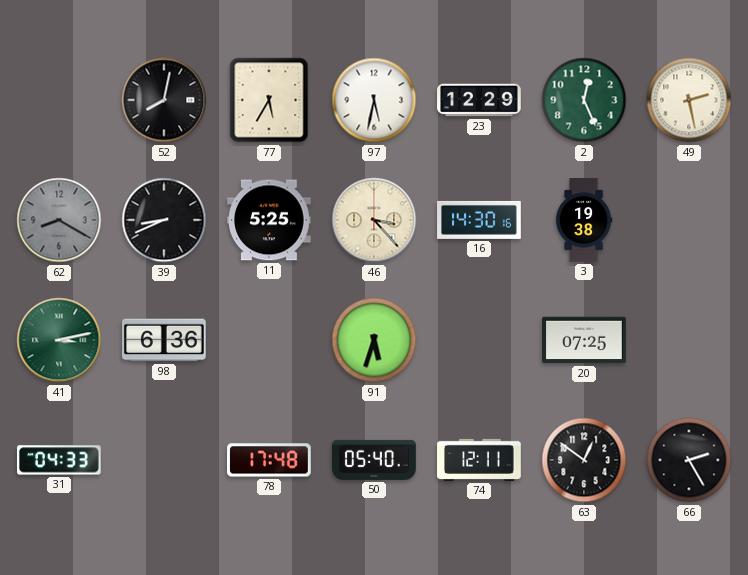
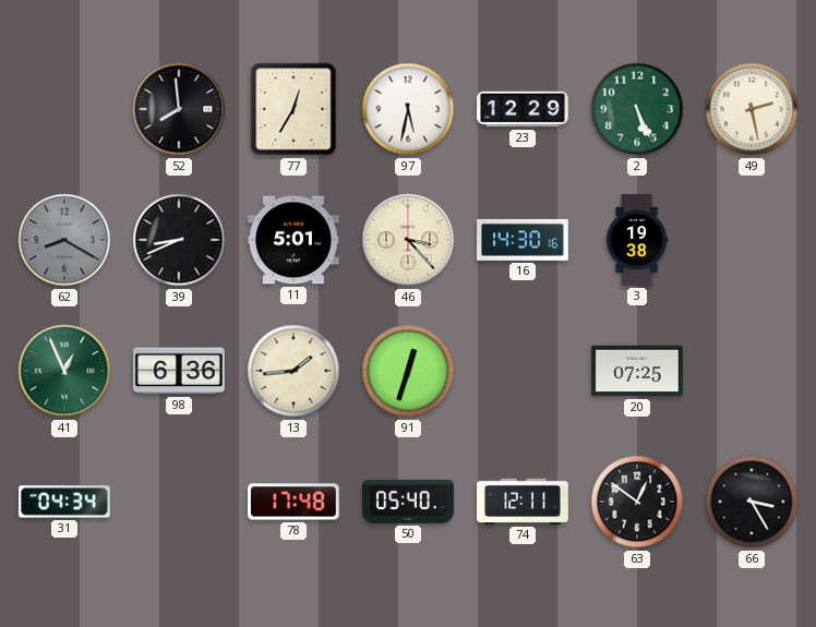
52: 8:02 -> 7:59 (179, 109)
77: 5:35 -> 12:35 (293, 109)
2: 12:26 -> 5:26 (637, 109)
11: 5:25 -> 5:01 (295, 240)
41: 3:13 -> 12:56 (64, 371)
13: none -> 1:44 (293, 371)
91: 5:33 -> 12:33 (408, 371)
31: 04:33 -> 04:34 (65, 502)
66: 2:25 -> 3:25 (752, 502)
